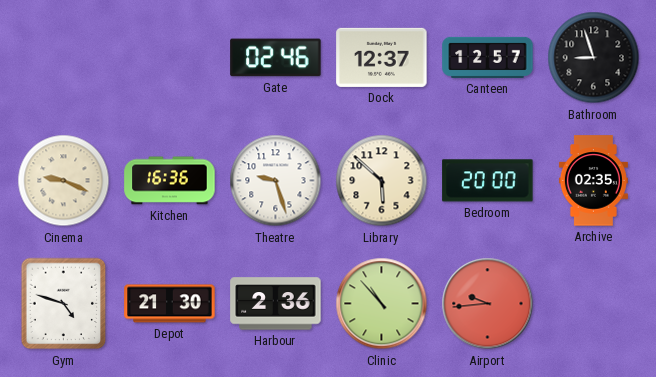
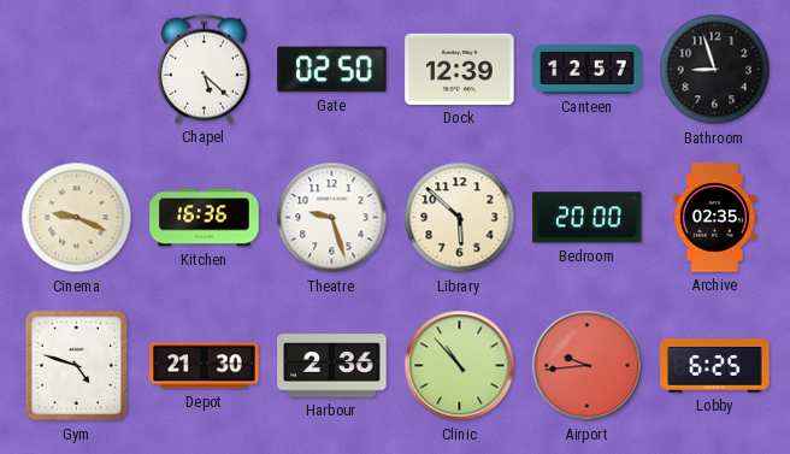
Chapel: none -> 5:22 (204, 69)
Gate: 02:46 -> 02:50 (332, 70)
Dock: 12:37 -> 12:39 (460, 69)
Lobby: none -> 6:25 (715, 366)
